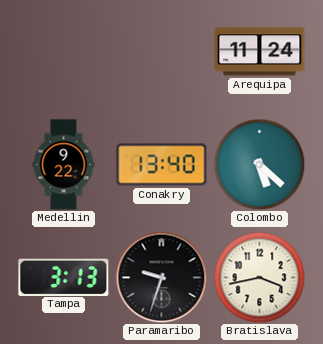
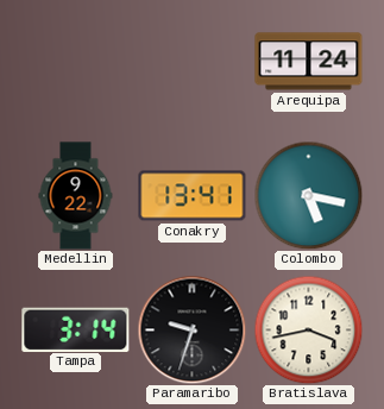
Conakry: 13:40 -> 13:41 (193, 196)
Colombo: 5:22 -> 5:17 (308, 195)
Tampa: 3:13 -> 3:14 (76, 329)
